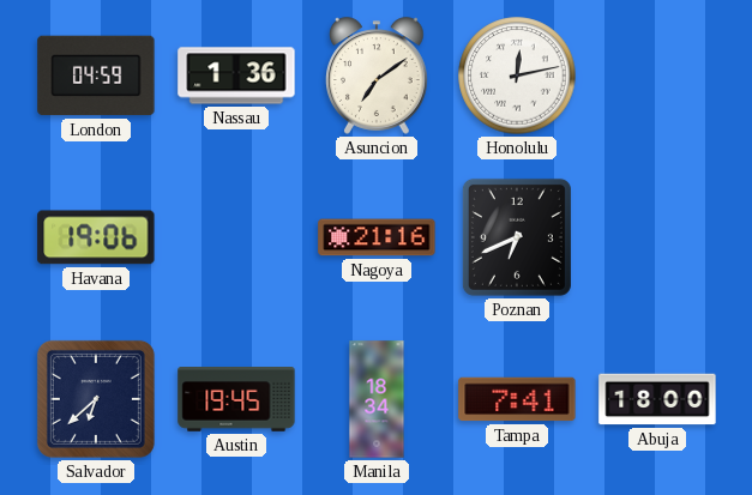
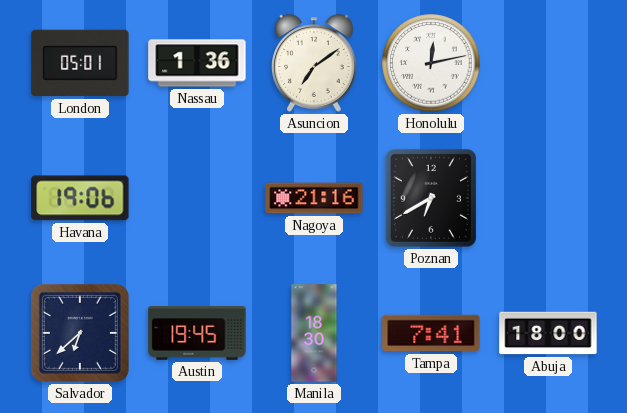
London: 04:59 -> 05:01 (80, 63)
Poznan: 6:41 -> 6:40 (431, 198)
Manila: 18:34 -> 18:30 (314, 333)
